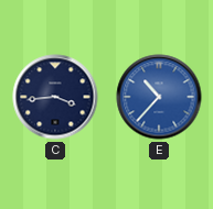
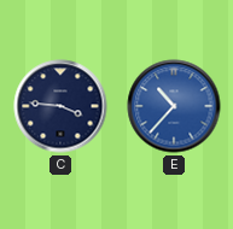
C: 3:44 -> 3:46 (60, 106)
